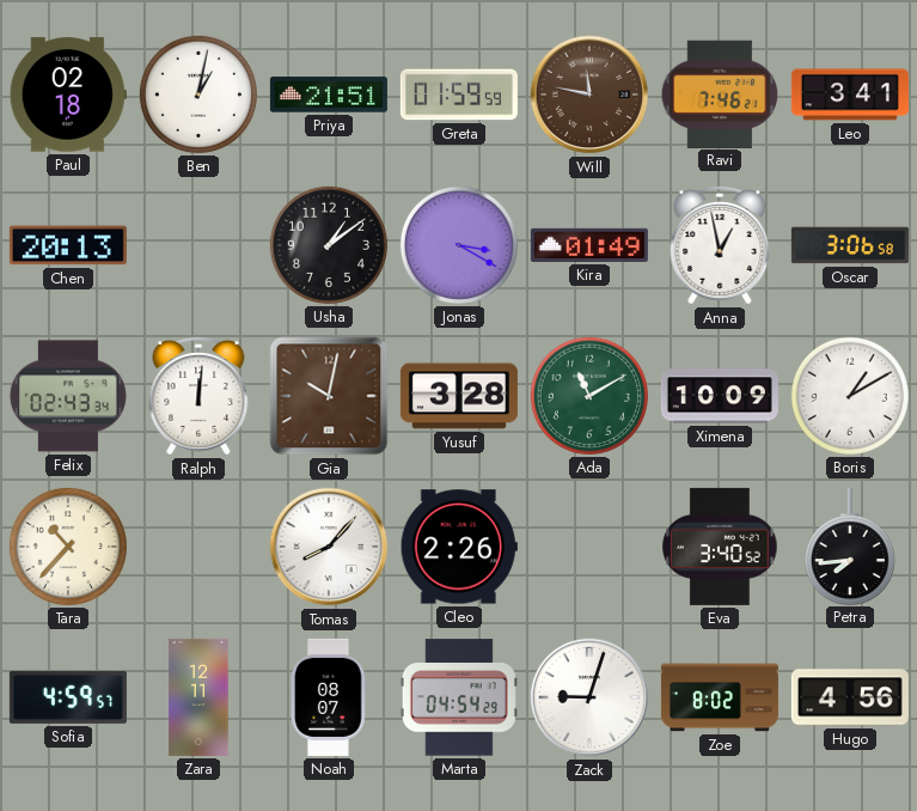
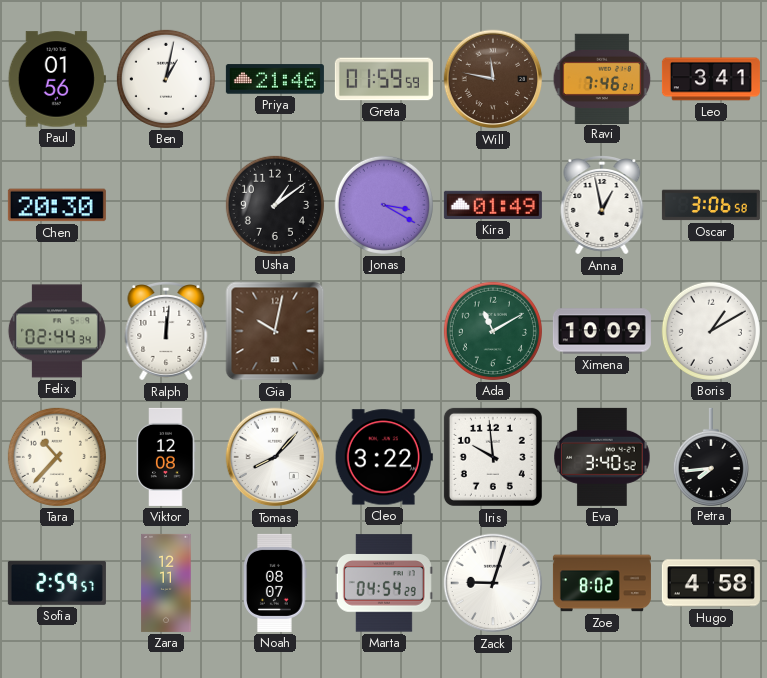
Paul: 02:18 -> 01:56 (57, 79)
Priya: 21:51 -> 21:46 (275, 79)
Chen: 20:13 -> 20:30 (57, 205)
Felix: 02:43 -> 02:44 (57, 331)
Yusuf: 3:28 -> none (459, 396)
Viktor: none -> 12:08 (166, 457)
Cleo: 2:26 -> 3:22 (384, 457)
Iris: none -> 9:59 (493, 457)
Sofia: 4:59 -> 2:59 (57, 583)
Hugo: 4:56 -> 4:58 (711, 583)
